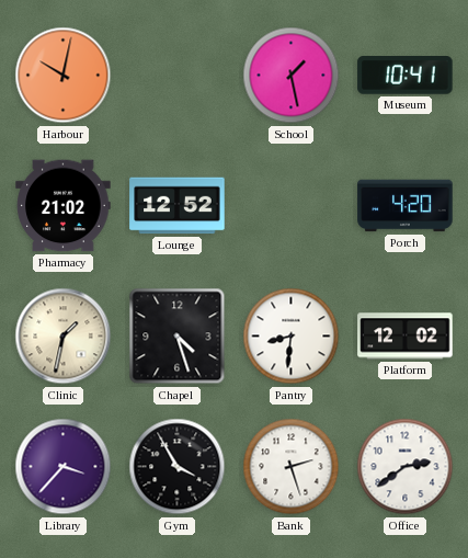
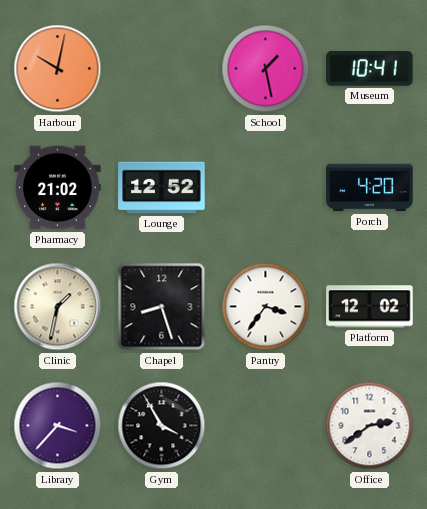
Chapel: 4:27 -> 8:27 (162, 307)
Pantry: 8:31 -> 3:36 (266, 307)
Bank: 2:27 -> none (292, 467)
